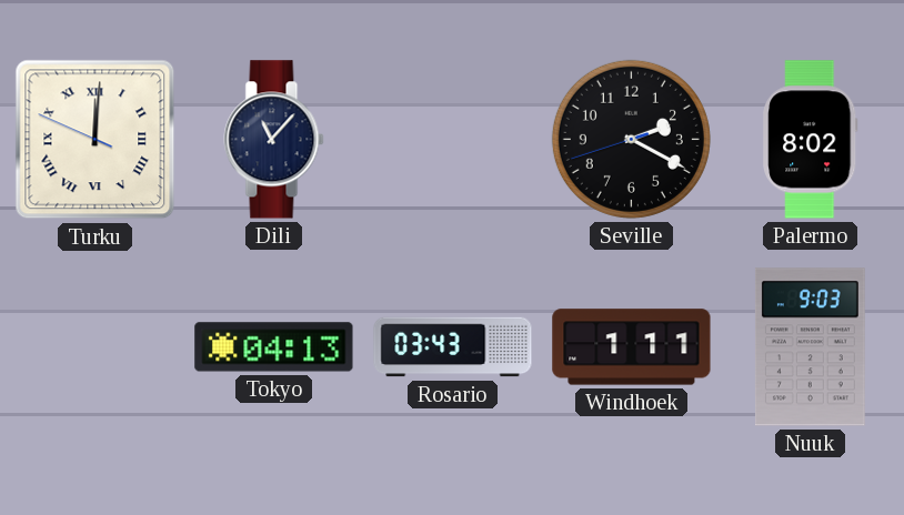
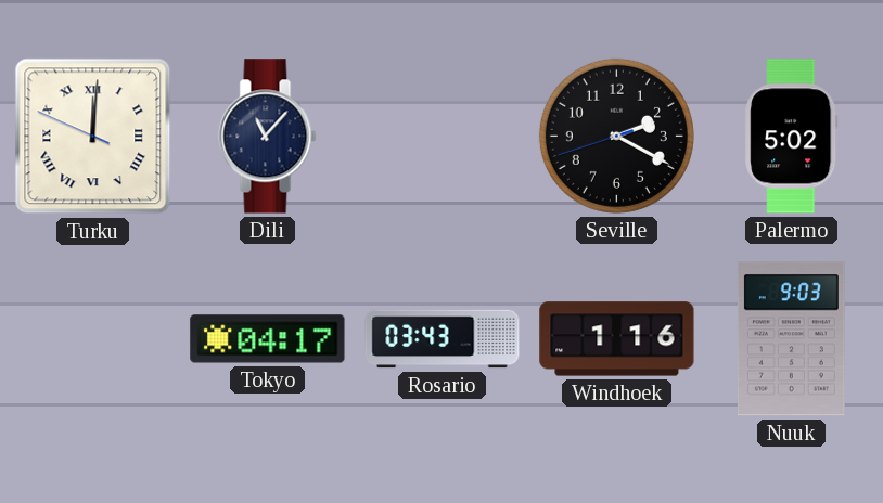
Palermo: 8:02 -> 5:02 (792, 137)
Tokyo: 04:13 -> 04:17 (268, 339)
Windhoek: 1:11 -> 1:16 (617, 339)
